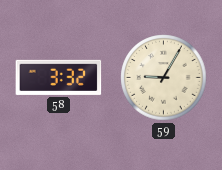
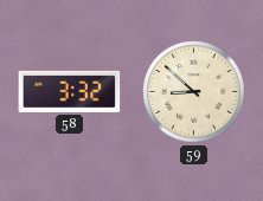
59: 9:05 -> 8:52 (194, 92)
